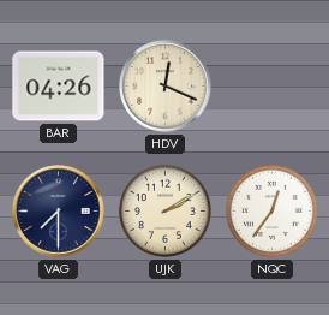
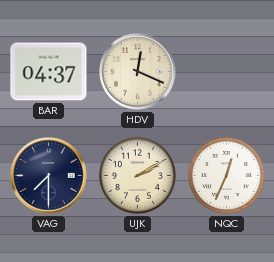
BAR: 04:26 -> 04:37 (49, 72)
NQC: 12:36 -> 12:34 (226, 175)
